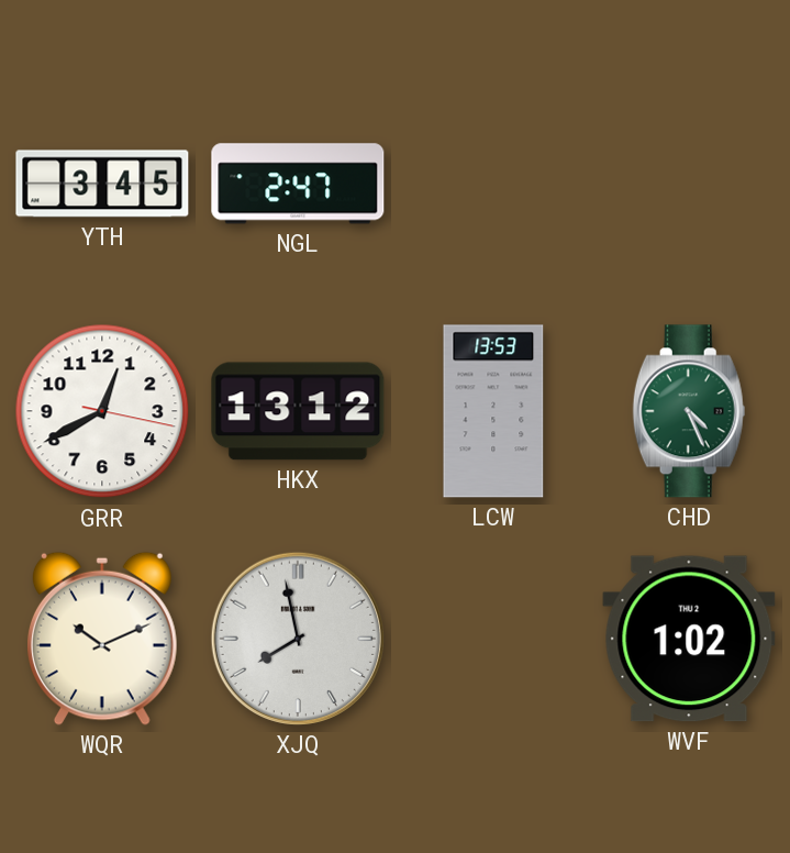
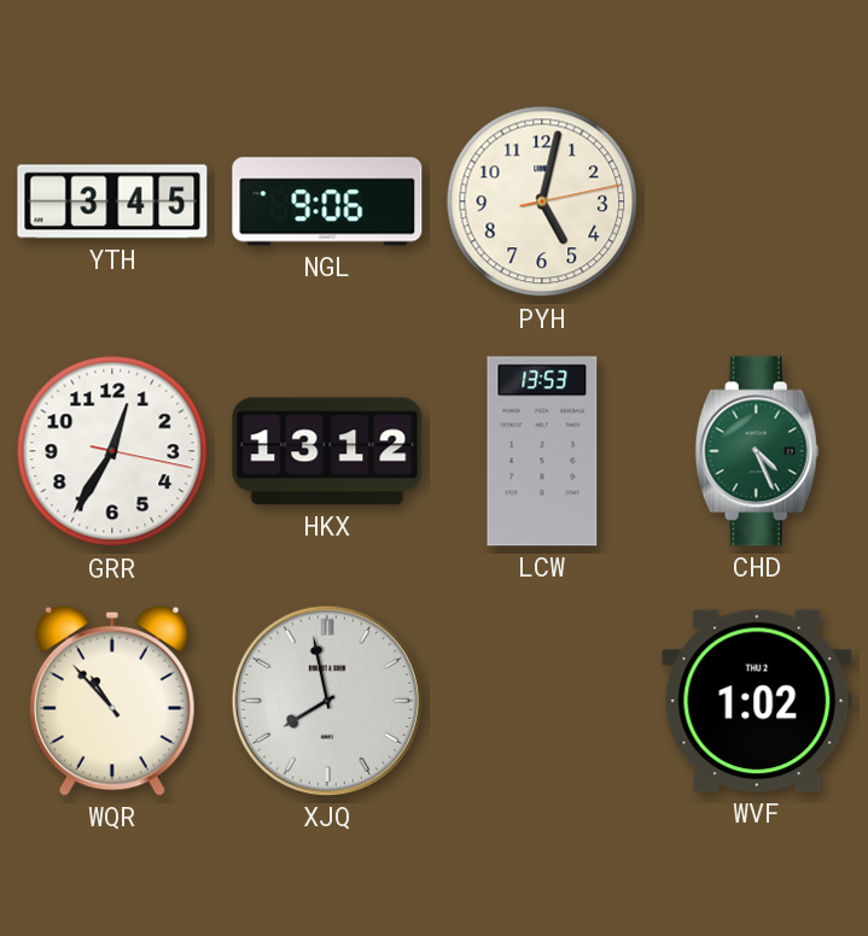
NGL: 2:47 -> 9:06 (327, 201)
PYH: none -> 5:02 (542, 201)
GRR: 12:40 -> 12:35 (112, 451)
WQR: 10:11 -> 10:53 (112, 701)
